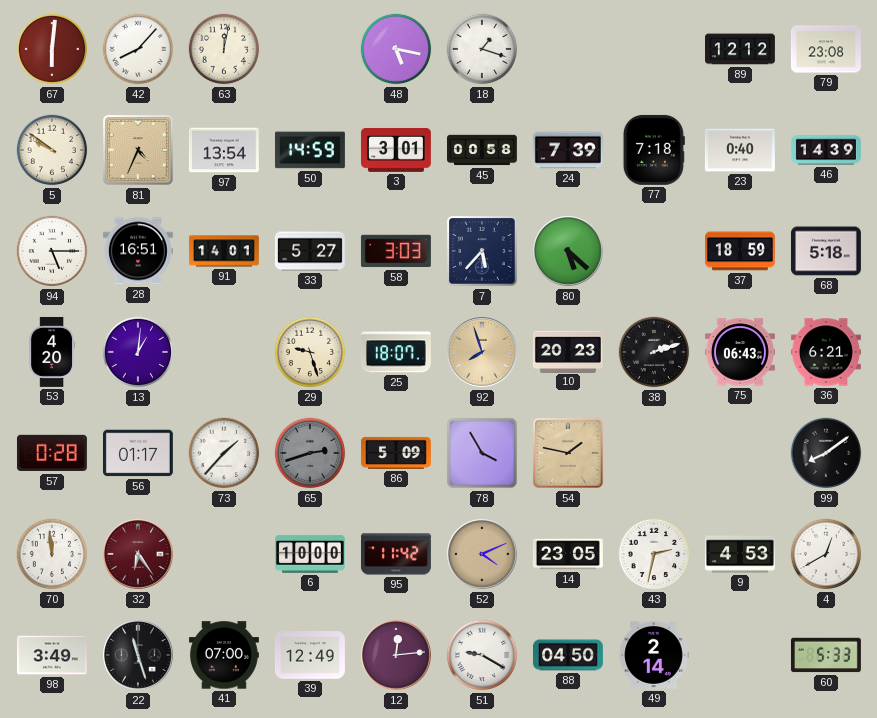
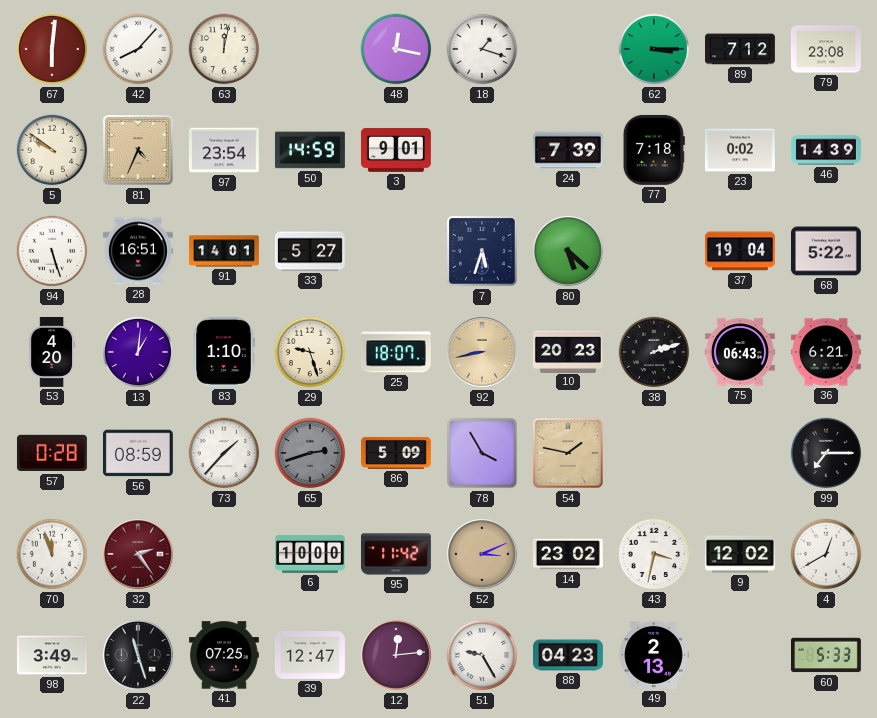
48: 5:17 -> 12:17 (396, 49)
62: none -> 3:15 (654, 49)
89: 12:12 -> 7:12 (741, 49)
97: 13:54 -> 23:54 (224, 150)
3: 3:01 -> 9:01 (396, 150)
45: 00:58 -> none (483, 150)
23: 0:40 -> 0:02 (740, 150)
94: 5:15 -> 5:27 (52, 251)
58: 3:03 -> none (396, 251)
7: 5:37 -> 5:33 (482, 251)
37: 18:59 -> 19:04 (740, 251)
68: 5:18 -> 5:22 (826, 251)
83: none -> 1:10 (224, 352)
92: 7:57 -> 8:43 (483, 353)
56: 01:17 -> 08:59 (138, 453)
99: 8:09 -> 7:15 (826, 453)
70: 11:59 -> 11:57 (52, 554)
32: 6:24 -> 2:24 (139, 555)
52: 4:11 -> 3:11 (483, 555)
14: 23:05 -> 23:02 (568, 554)
43: 2:32 -> 3:32 (654, 554)
9: 4:53 -> 12:02 (740, 554)
41: 07:00 -> 07:25 (224, 655)
39: 12:49 -> 12:47 (310, 656)
51: 9:20 -> 9:25 (482, 655)
88: 04:50 -> 04:23 (568, 655)
49: 2:14 -> 2:13 (654, 655)
